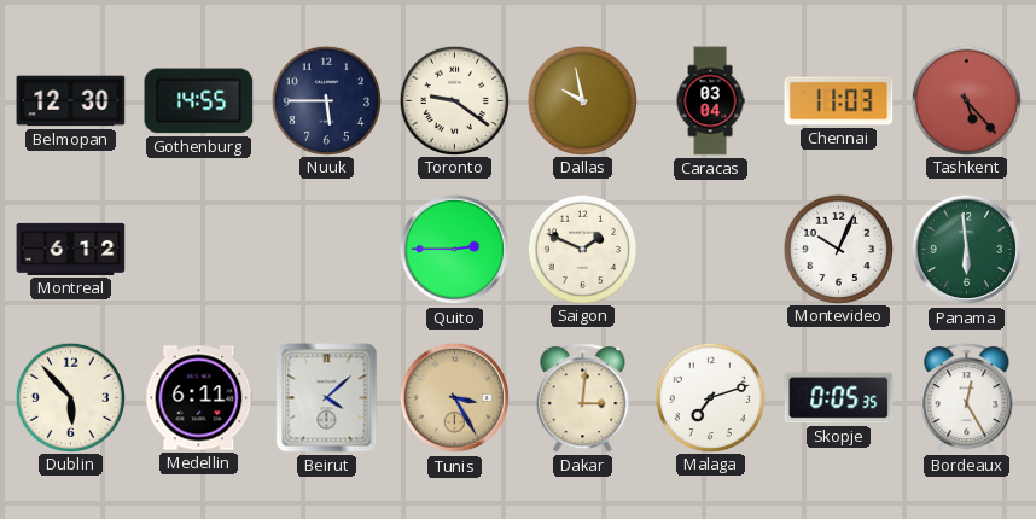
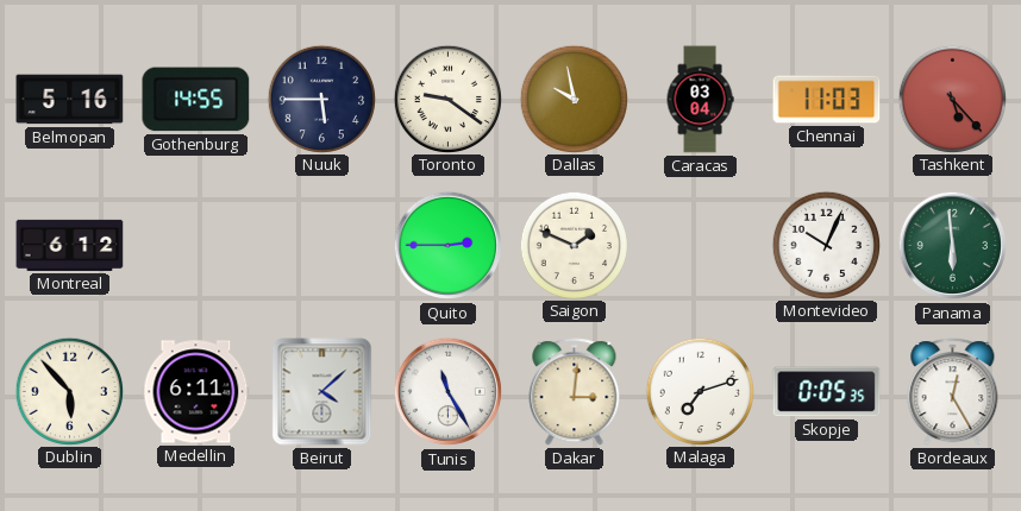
Belmopan: 12:30 -> 5:16 (70, 100)
Tunis: 3:25 -> 11:25 (449, 392)
Tunis dial: champagne -> white (449, 392)
